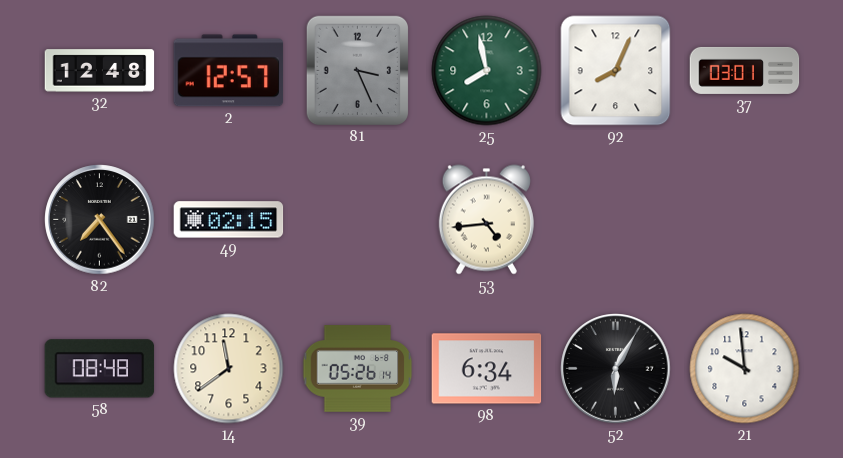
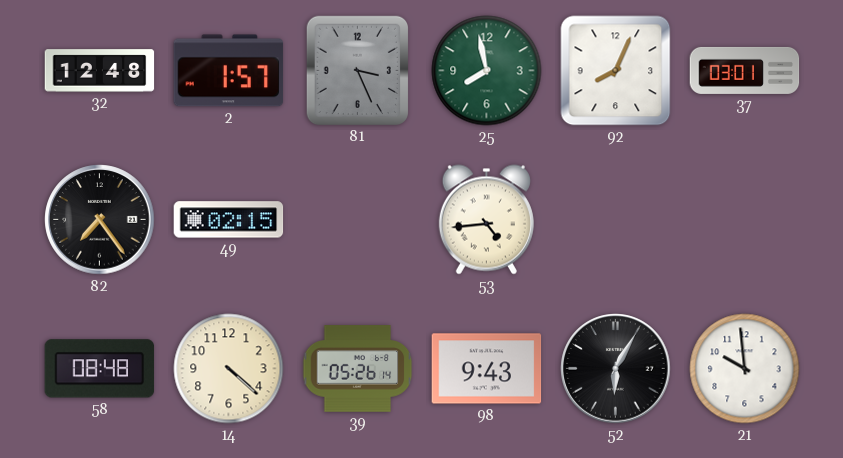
2: 12:57 -> 1:57 (229, 71)
14: 11:39 -> 4:22 (229, 369)
98: 6:34 -> 9:43 (487, 369)
